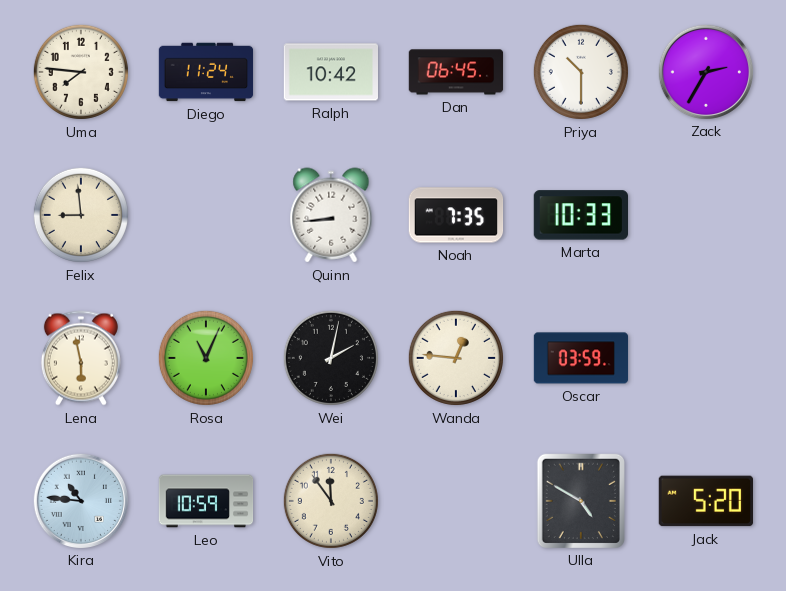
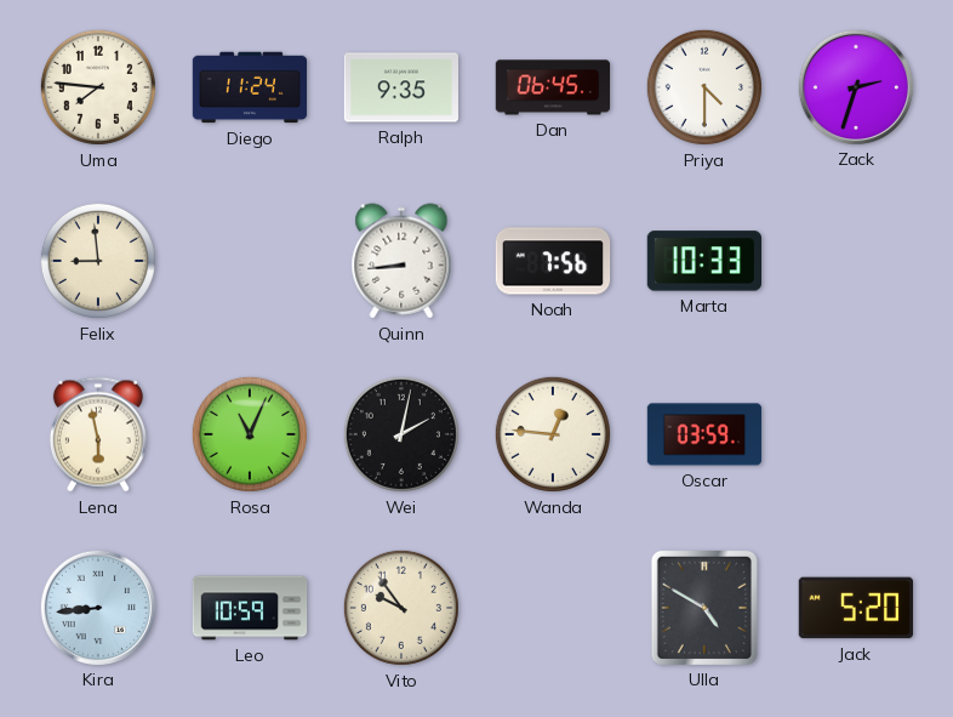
Ralph: 10:42 -> 9:35 (401, 87)
Priya: 10:30 -> 4:30 (704, 87)
Zack: 2:35 -> 2:33 (855, 86)
Noah: 7:35 -> 7:56 (553, 261)
Kira: 10:46 -> 8:44 (97, 607)
Vito: 11:54 -> 9:54 (401, 608)
